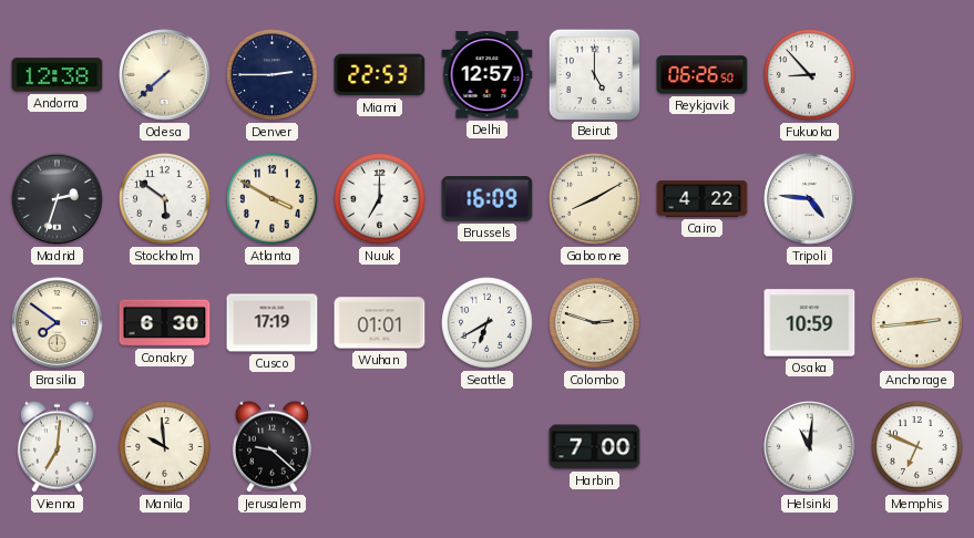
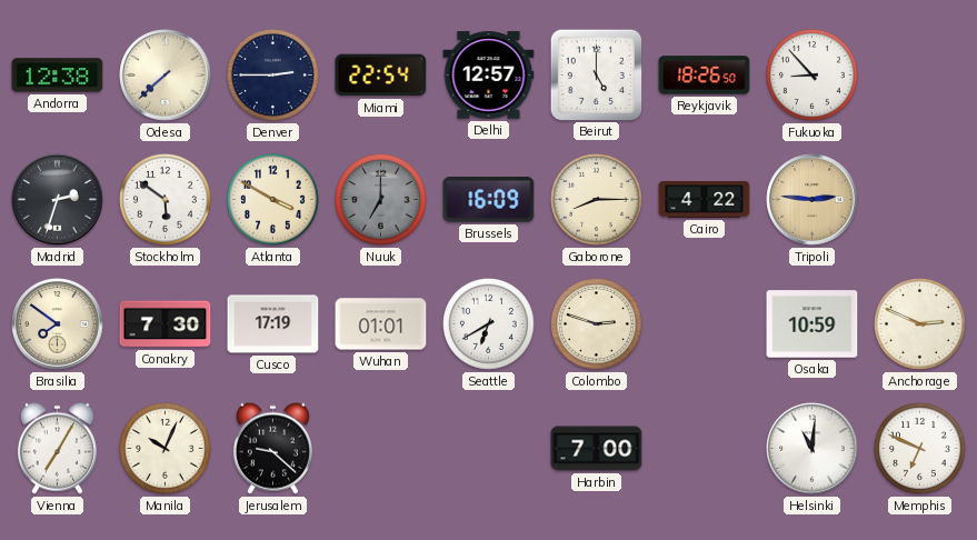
Miami: 22:53 -> 22:54 (381, 76)
Reykjavik: 06:26 -> 18:26 (705, 76)
Nuuk dial: white -> grey (381, 200)
Gaborone: 8:10 -> 8:15 (597, 200)
Tripoli: 4:46 -> 2:46 (812, 200)
Tripoli dial: white -> champagne (812, 200)
Conakry: 6:30 -> 7:30 (166, 324)
Anchorage: 2:44 -> 2:49 (920, 324)
Vienna: 7:01 -> 7:05 (57, 448)
Manila: 9:59 -> 10:04 (166, 449)
